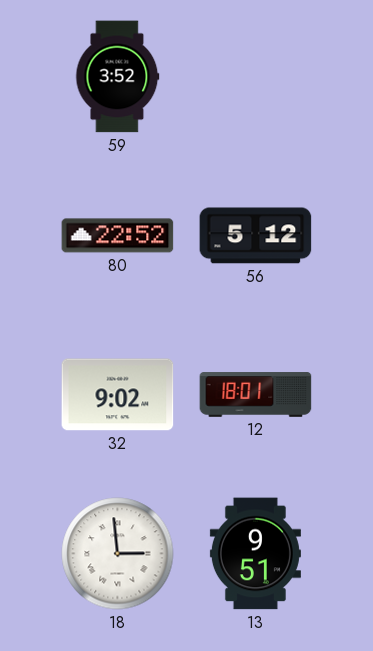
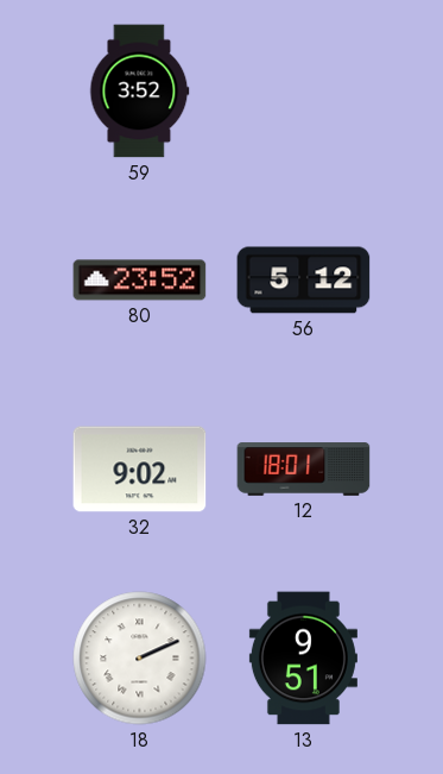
80: 22:52 -> 23:52 (140, 281)
18: 2:59 -> 2:11 (140, 659)
